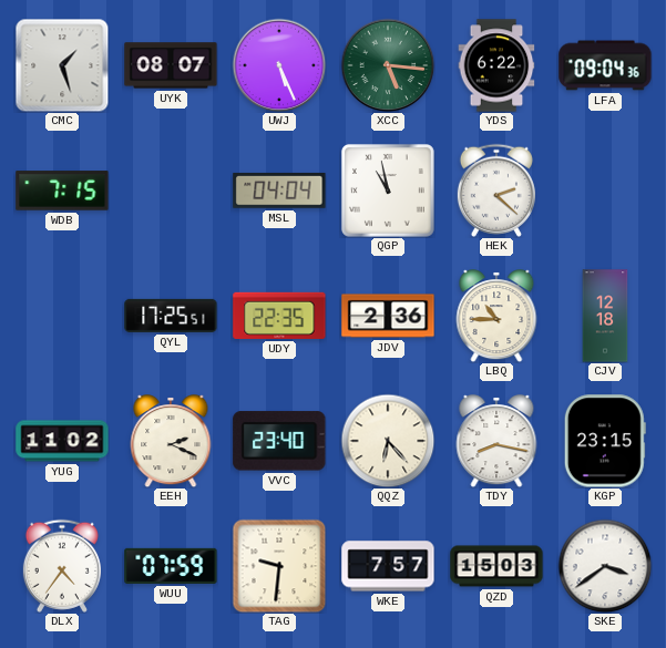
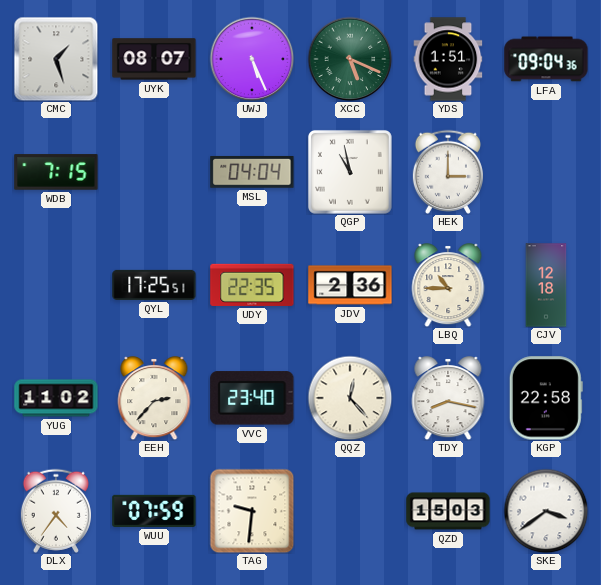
XCC: 5:16 -> 5:19 (350, 59)
YDS: 6:22 -> 1:51 (448, 59)
HEK: 2:22 -> 3:00 (448, 172)
EEH: 2:19 -> 2:37 (154, 398)
QQZ: 6:23 -> 12:23 (350, 398)
KGP: 23:15 -> 22:58 (546, 398)
WKE: 7:57 -> none (388, 566)
